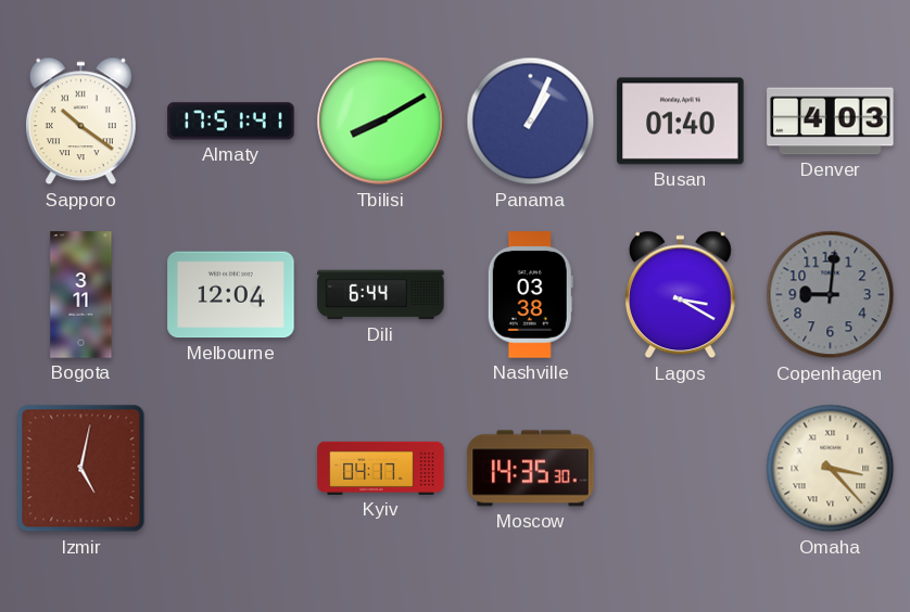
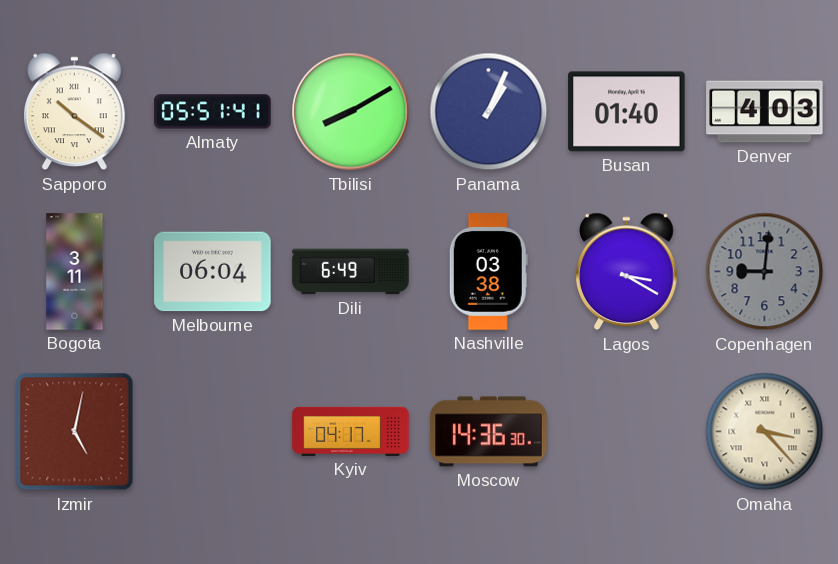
Almaty: 17:51 -> 05:51 (213, 112)
Melbourne: 12:04 -> 06:04 (213, 272)
Dili: 6:44 -> 6:49 (351, 272)
Moscow: 14:35 -> 14:36 (489, 432)
